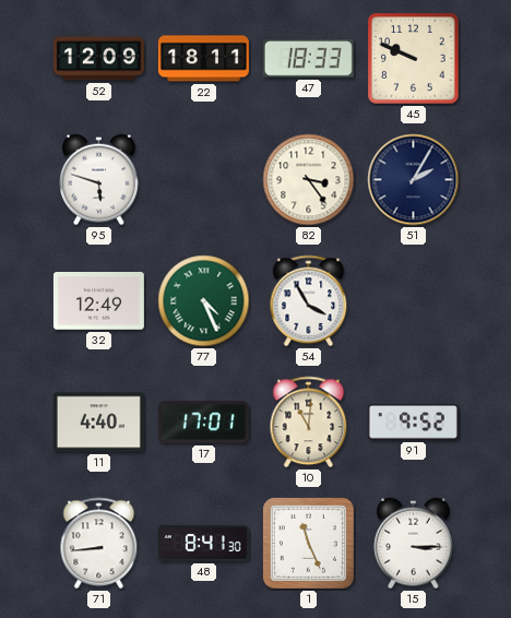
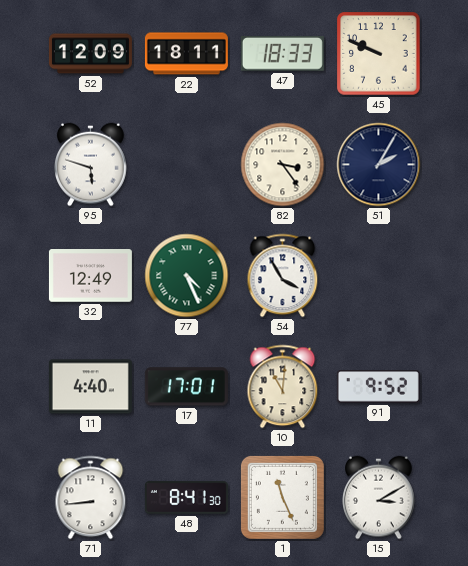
15: 3:15 -> 3:10 (379, 498)
